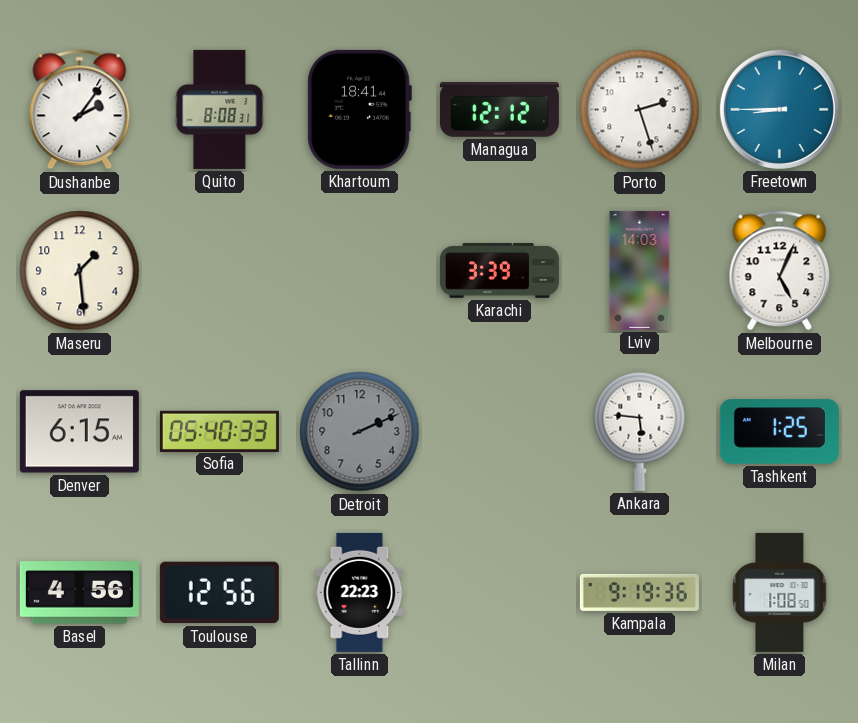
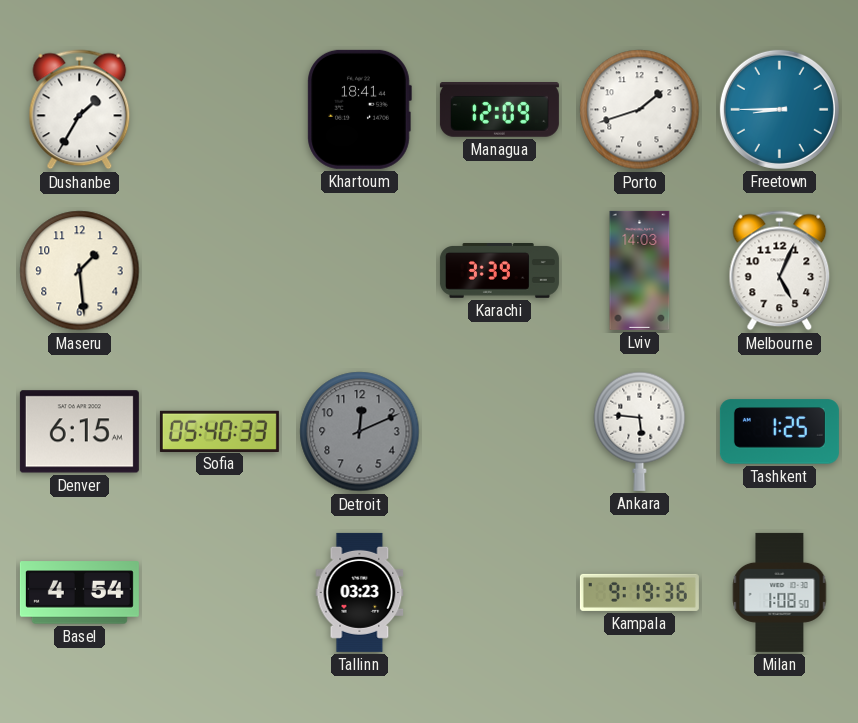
Dushanbe: 2:06 -> 1:35 (80, 110)
Quito: 8:08 -> none (220, 109)
Managua: 12:12 -> 12:09 (499, 110)
Porto: 2:27 -> 1:42 (640, 110)
Detroit: 2:11 -> 12:11 (360, 432)
Basel: 4:56 -> 4:54 (79, 593)
Toulouse: 12:56 -> none (219, 593)
Tallinn: 22:23 -> 03:23 (360, 592)
